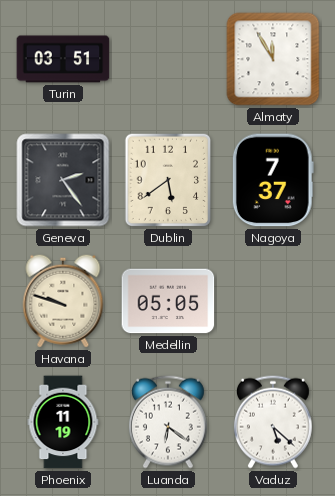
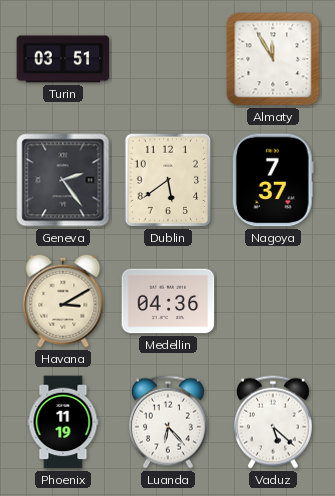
Havana: 9:48 -> 3:10 (63, 301)
Medellin: 05:05 -> 04:36 (168, 301)
Luanda: 6:21 -> 6:23 (168, 422)
